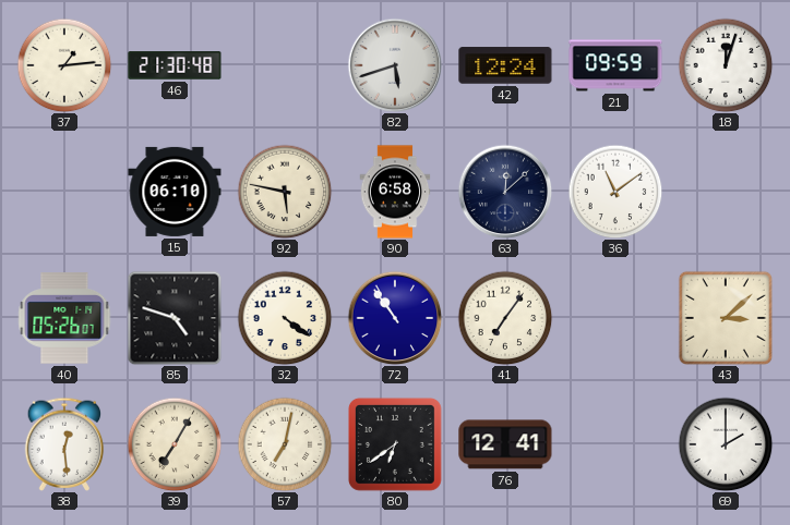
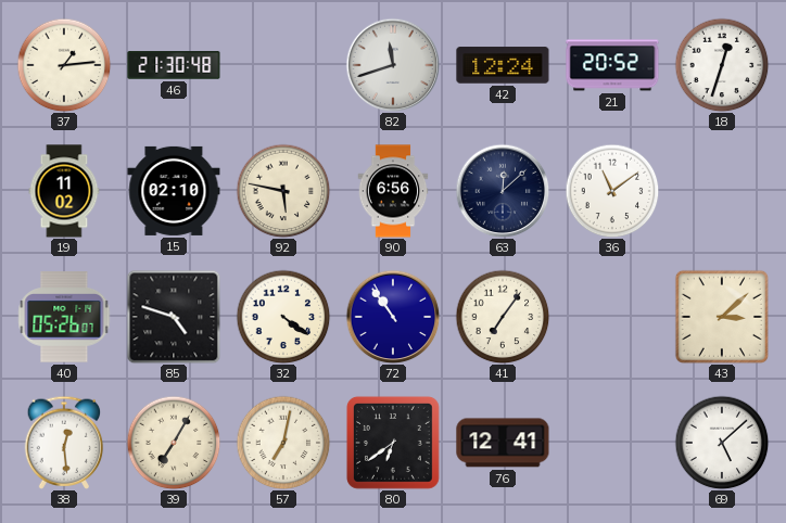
82: 5:42 -> 11:42 (393, 65)
21: 09:59 -> 20:52 (612, 65)
18: 12:03 -> 12:33 (722, 65)
19: none -> 11:02 (64, 191)
15: 06:10 -> 02:10 (174, 191)
90: 6:58 -> 6:56 (393, 191)
69: 2:00 -> 5:08 (722, 443)
